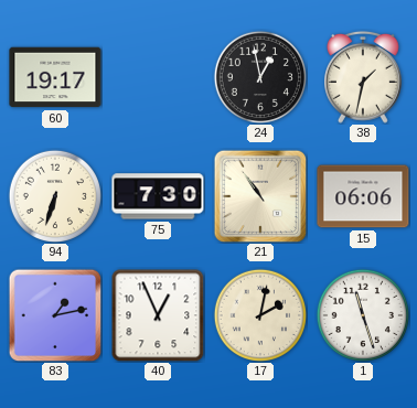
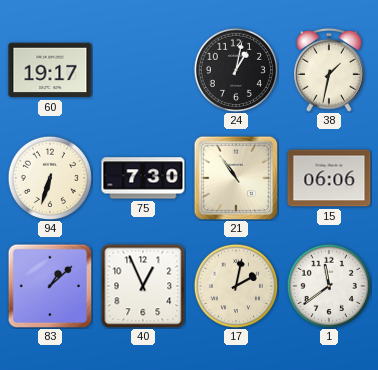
24: 12:58 -> 1:02 (235, 69)
83: 1:13 -> 1:08 (50, 286)
1: 11:27 -> 11:39 (328, 285)
